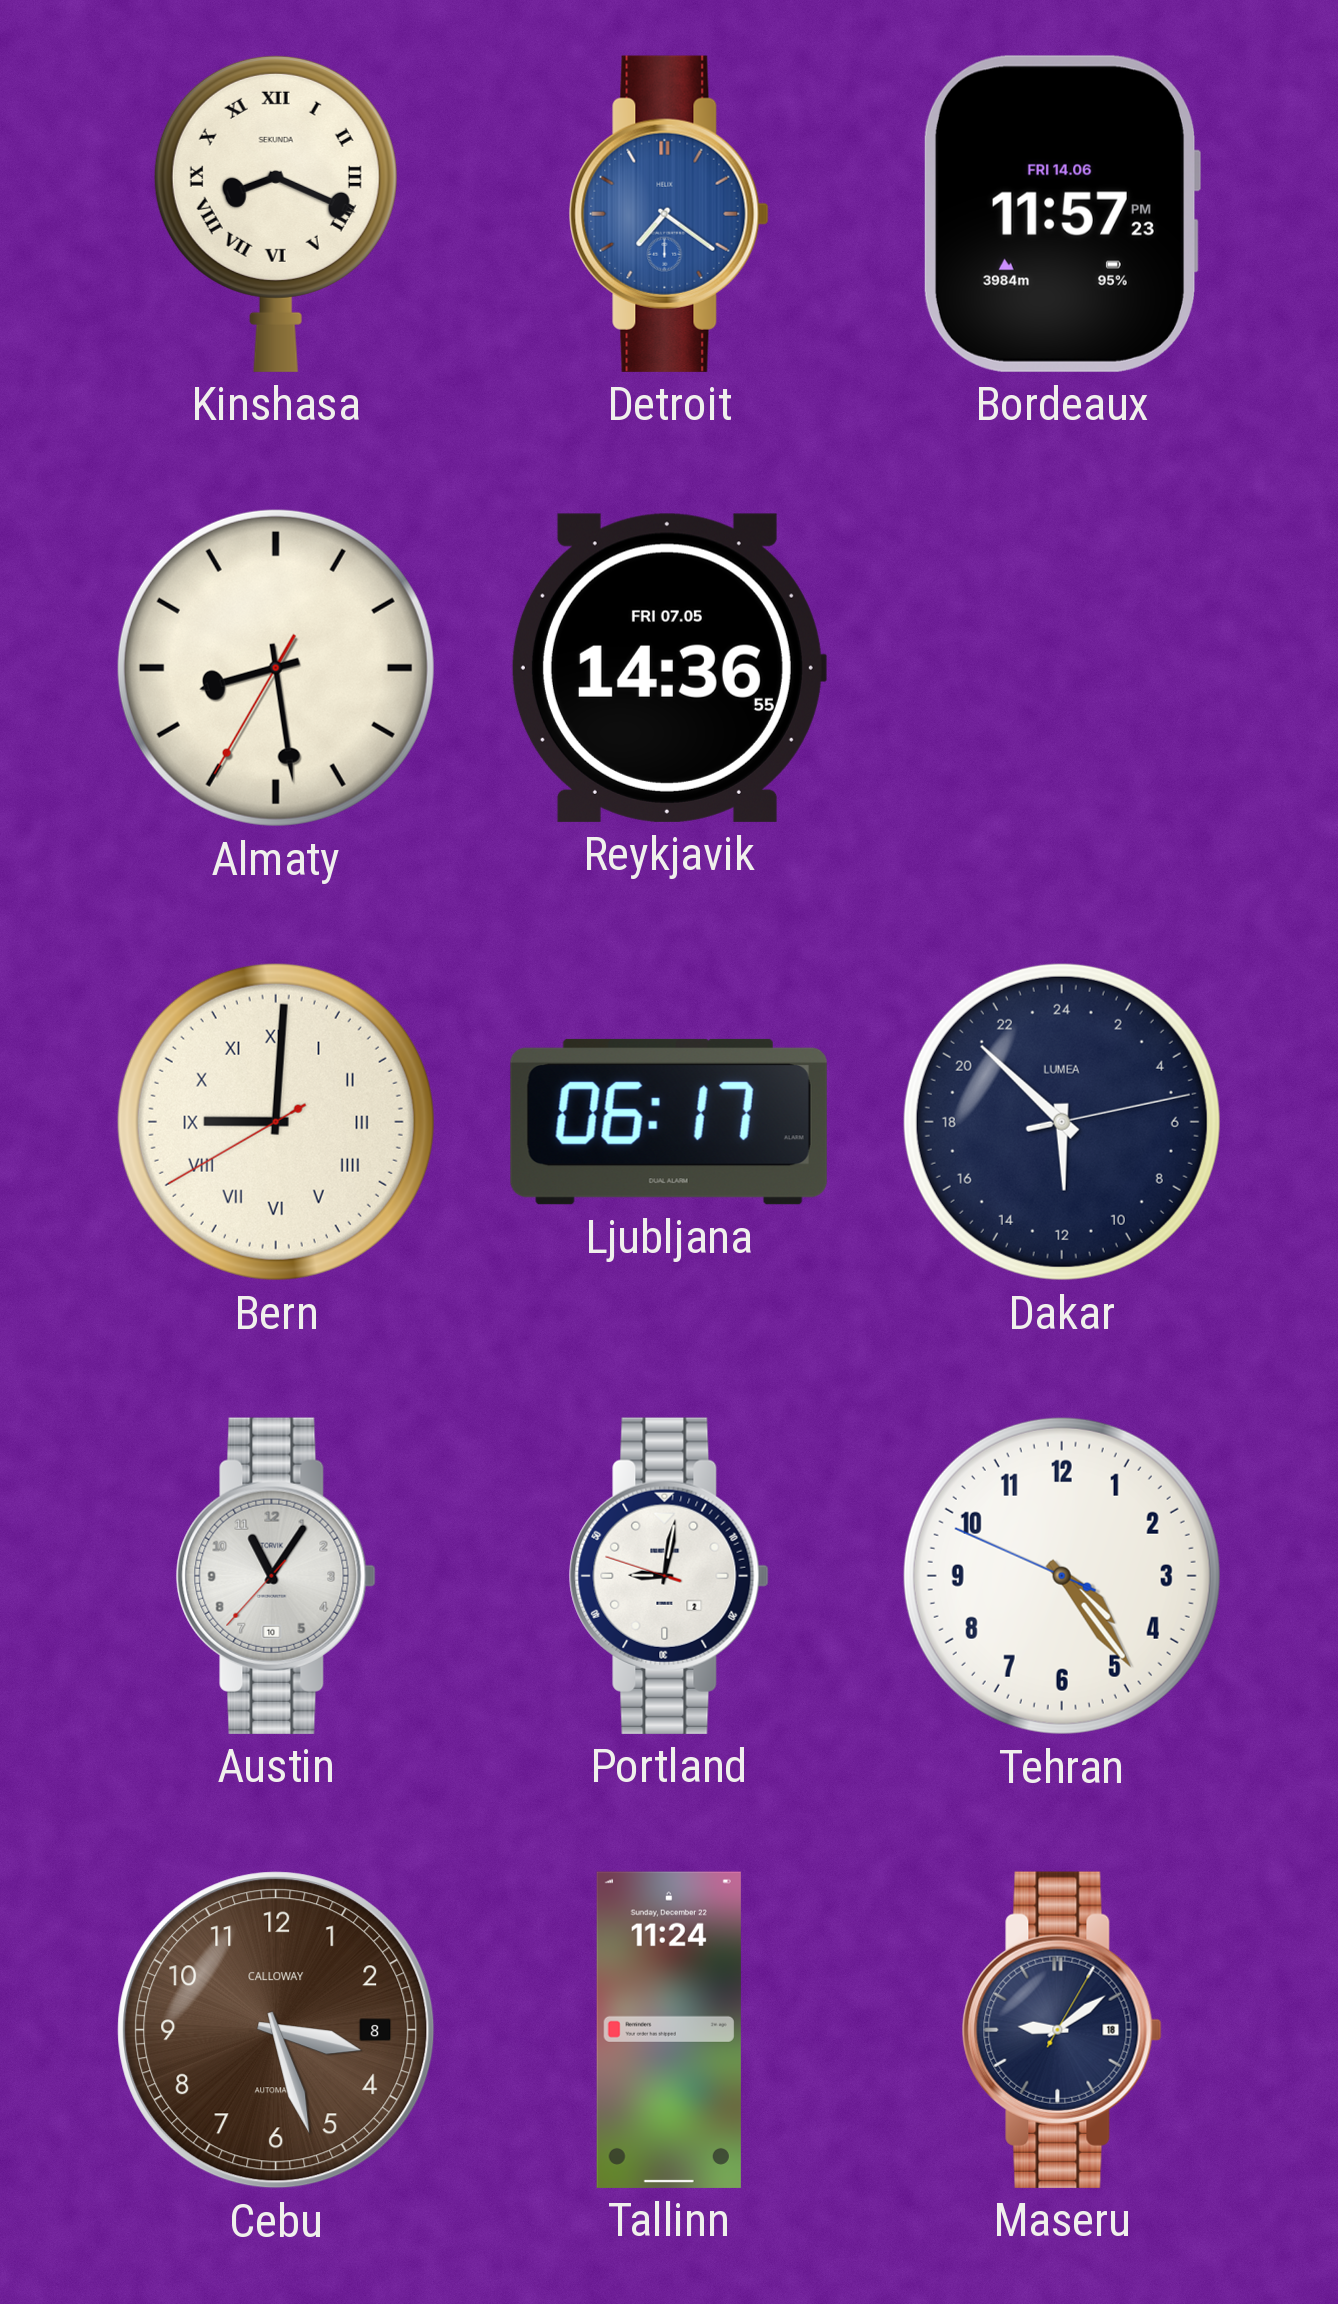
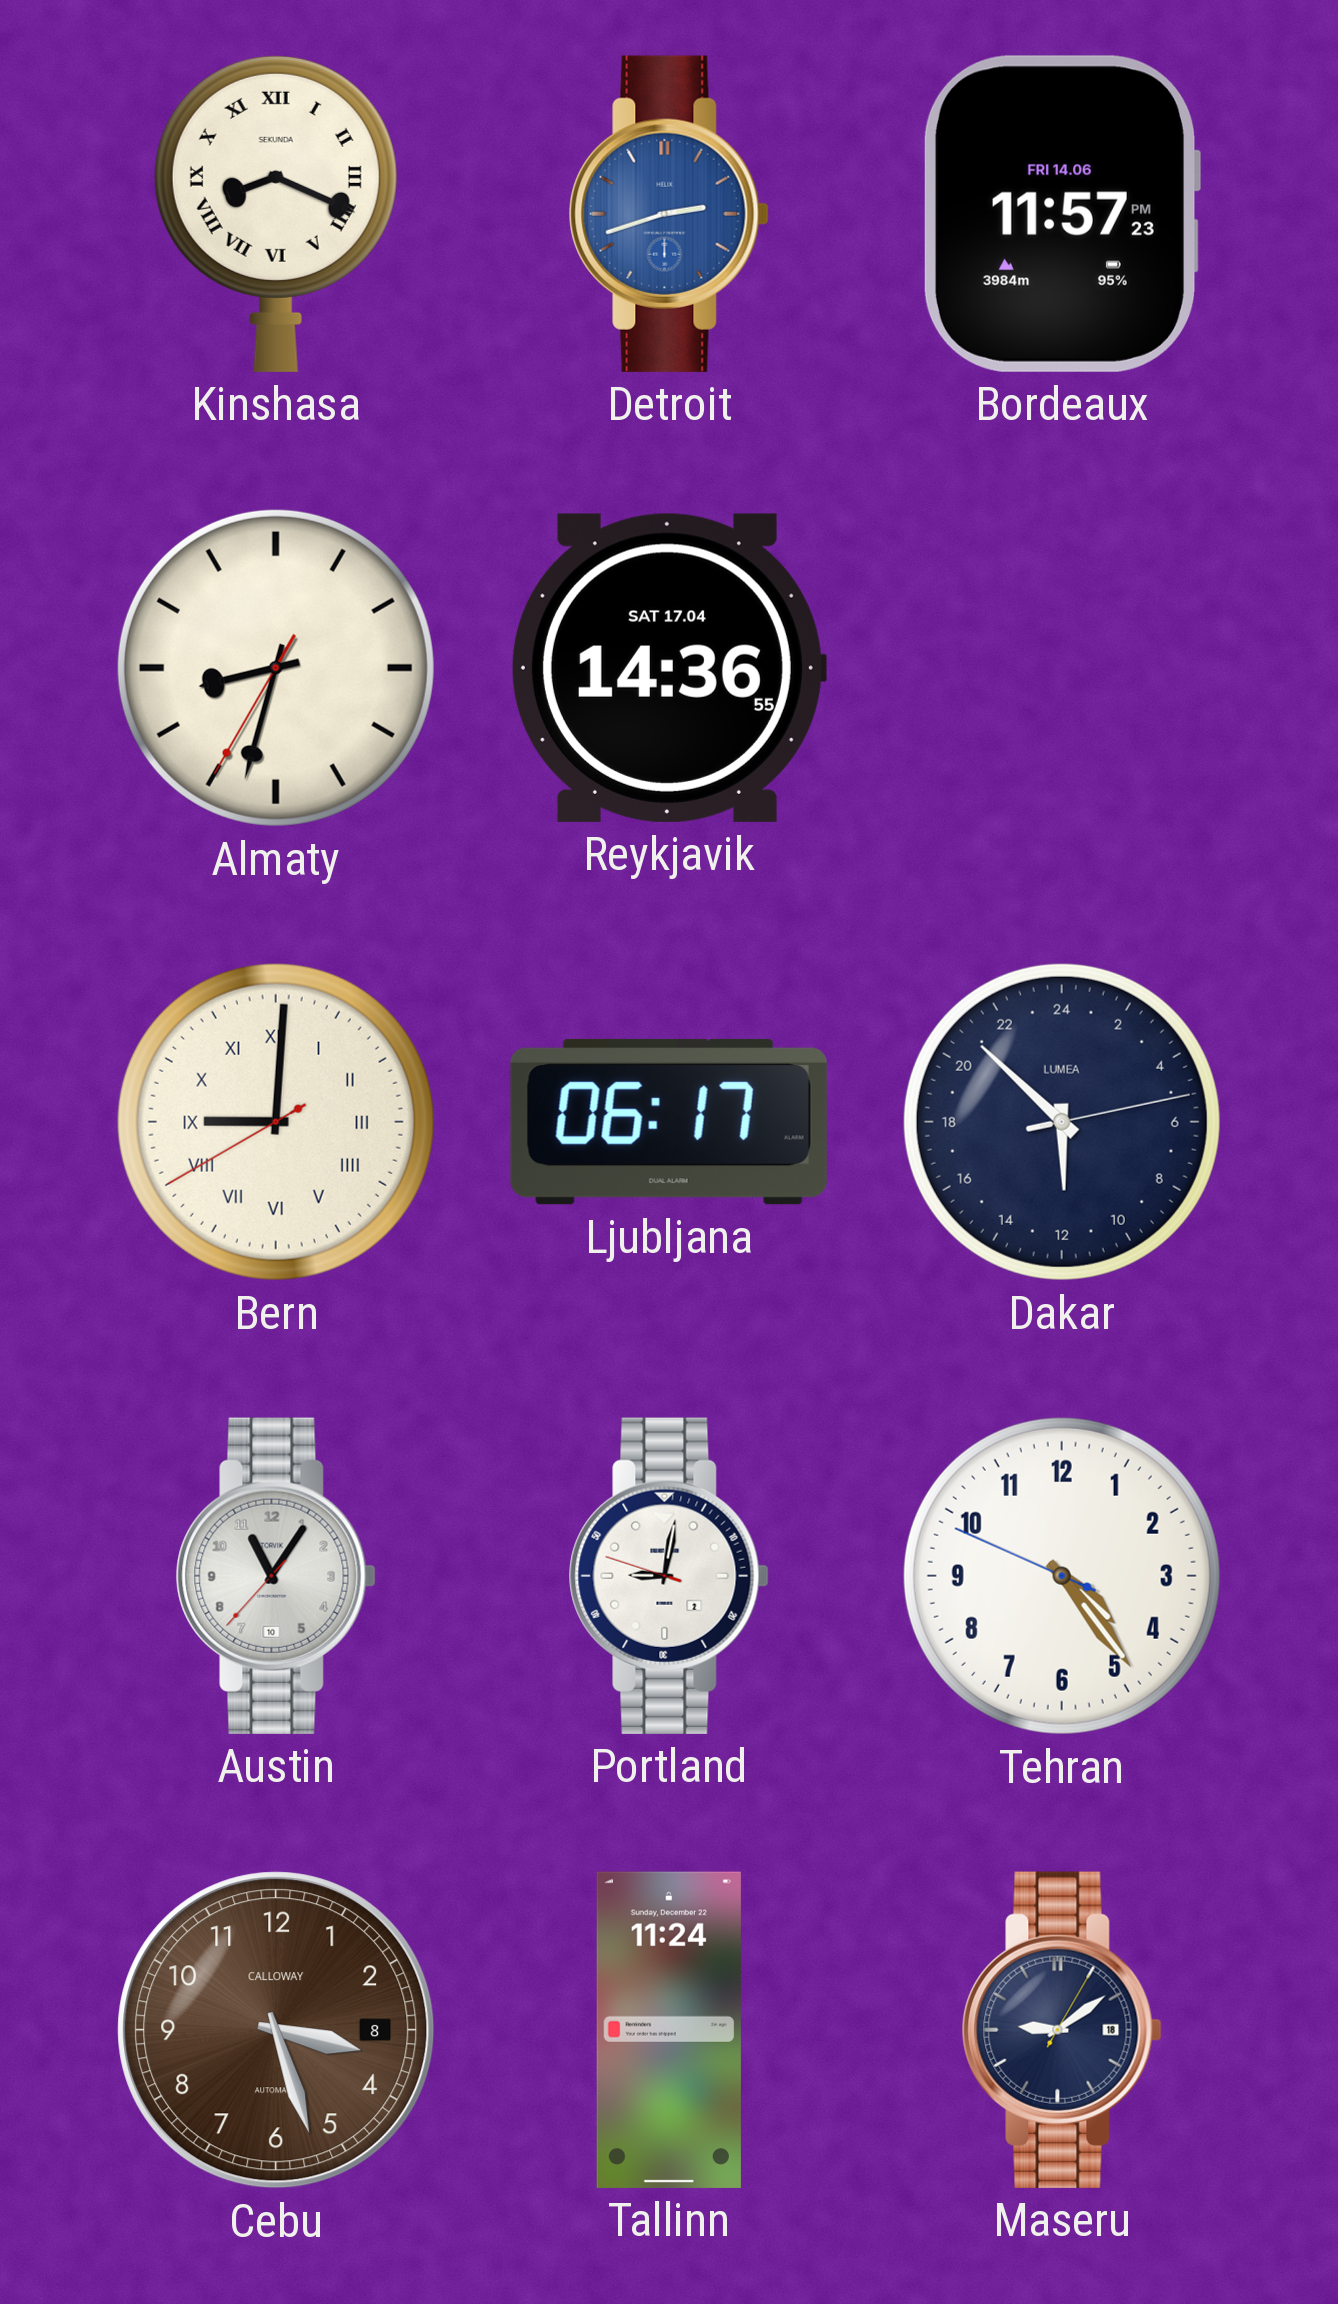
Detroit: 7:21 -> 2:42 (669, 214)
Almaty: 8:28 -> 8:32 (276, 668)
Reykjavik date: FRI 07.05 -> SAT 17.04 (668, 668)
